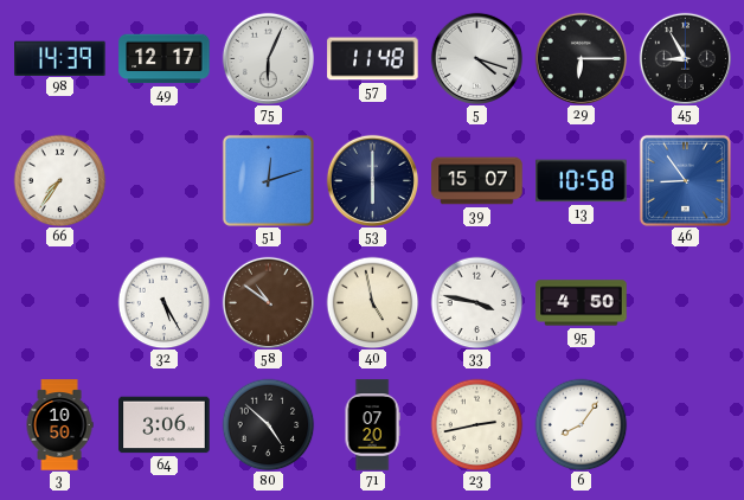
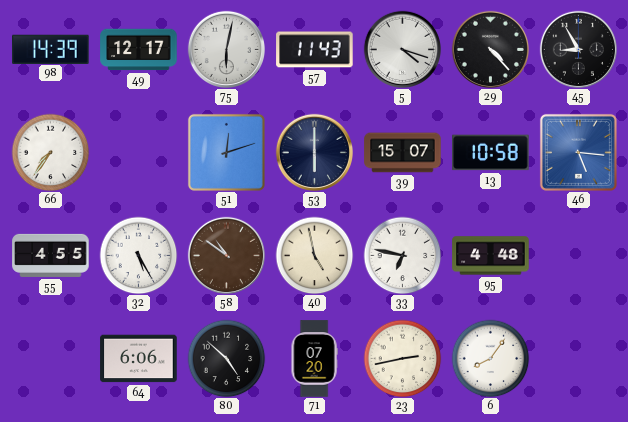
75: 6:04 -> 6:02 (226, 49)
57: 11:48 -> 11:43 (315, 50)
29: 6:15 -> 4:23 (490, 49)
46: 8:54 -> 5:16 (578, 152)
55: none -> 4:55 (51, 255)
33: 3:47 -> 6:47 (402, 255)
95: 4:50 -> 4:48 (491, 256)
3: 10:50 -> none (59, 425)
64: 3:06 -> 6:06 (139, 359)
